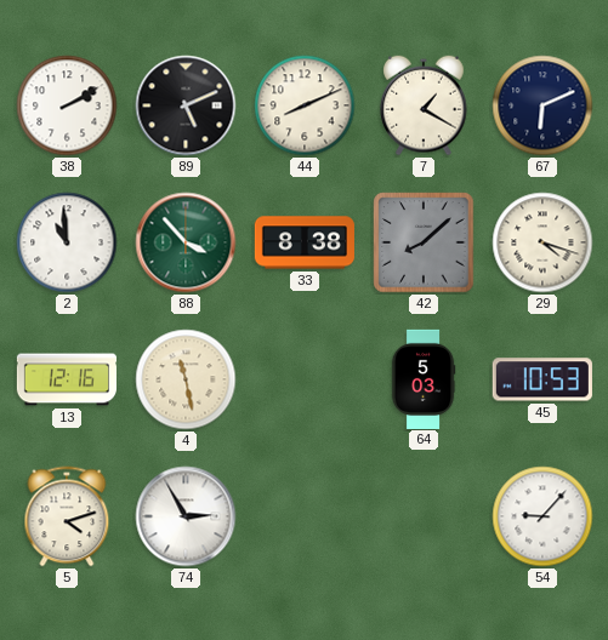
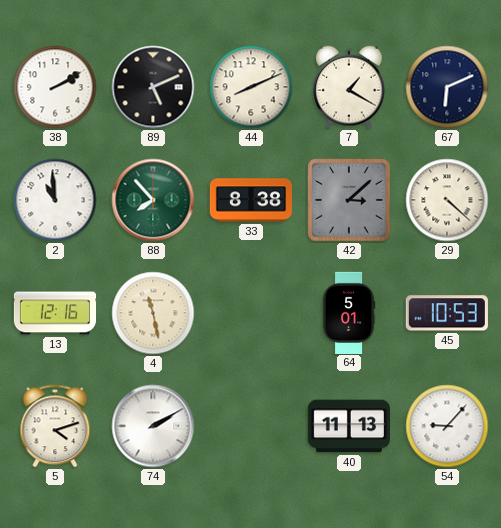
88: 3:53 -> 7:53 (153, 200)
42: 8:08 -> 3:08 (349, 200)
29: 4:18 -> 4:22 (447, 200)
64: 5:03 -> 5:01 (349, 312)
74: 2:55 -> 2:10 (153, 426)
40: none -> 11:13 (349, 426)
